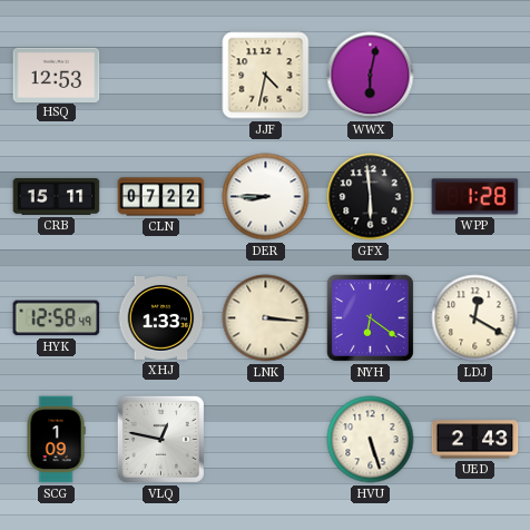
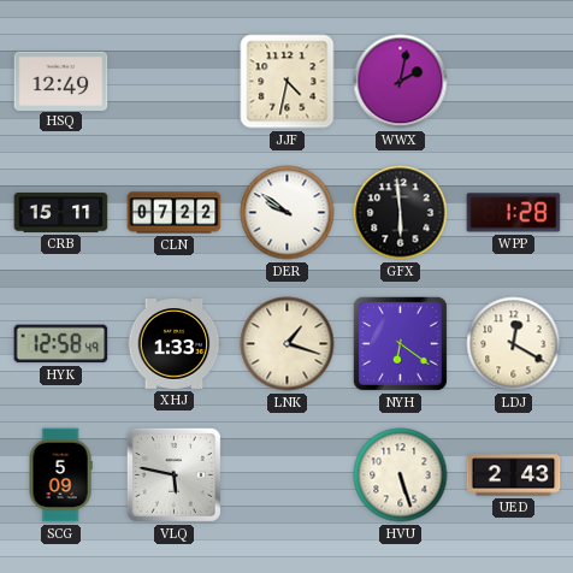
HSQ: 12:53 -> 12:49 (61, 81)
WWX: 6:02 -> 2:02 (401, 82)
DER: 8:45 -> 9:51 (288, 213)
LNK: 3:16 -> 1:18 (288, 344)
SCG: 1:09 -> 5:09 (60, 475)
VLQ: 12:47 -> 5:47 (173, 474)
